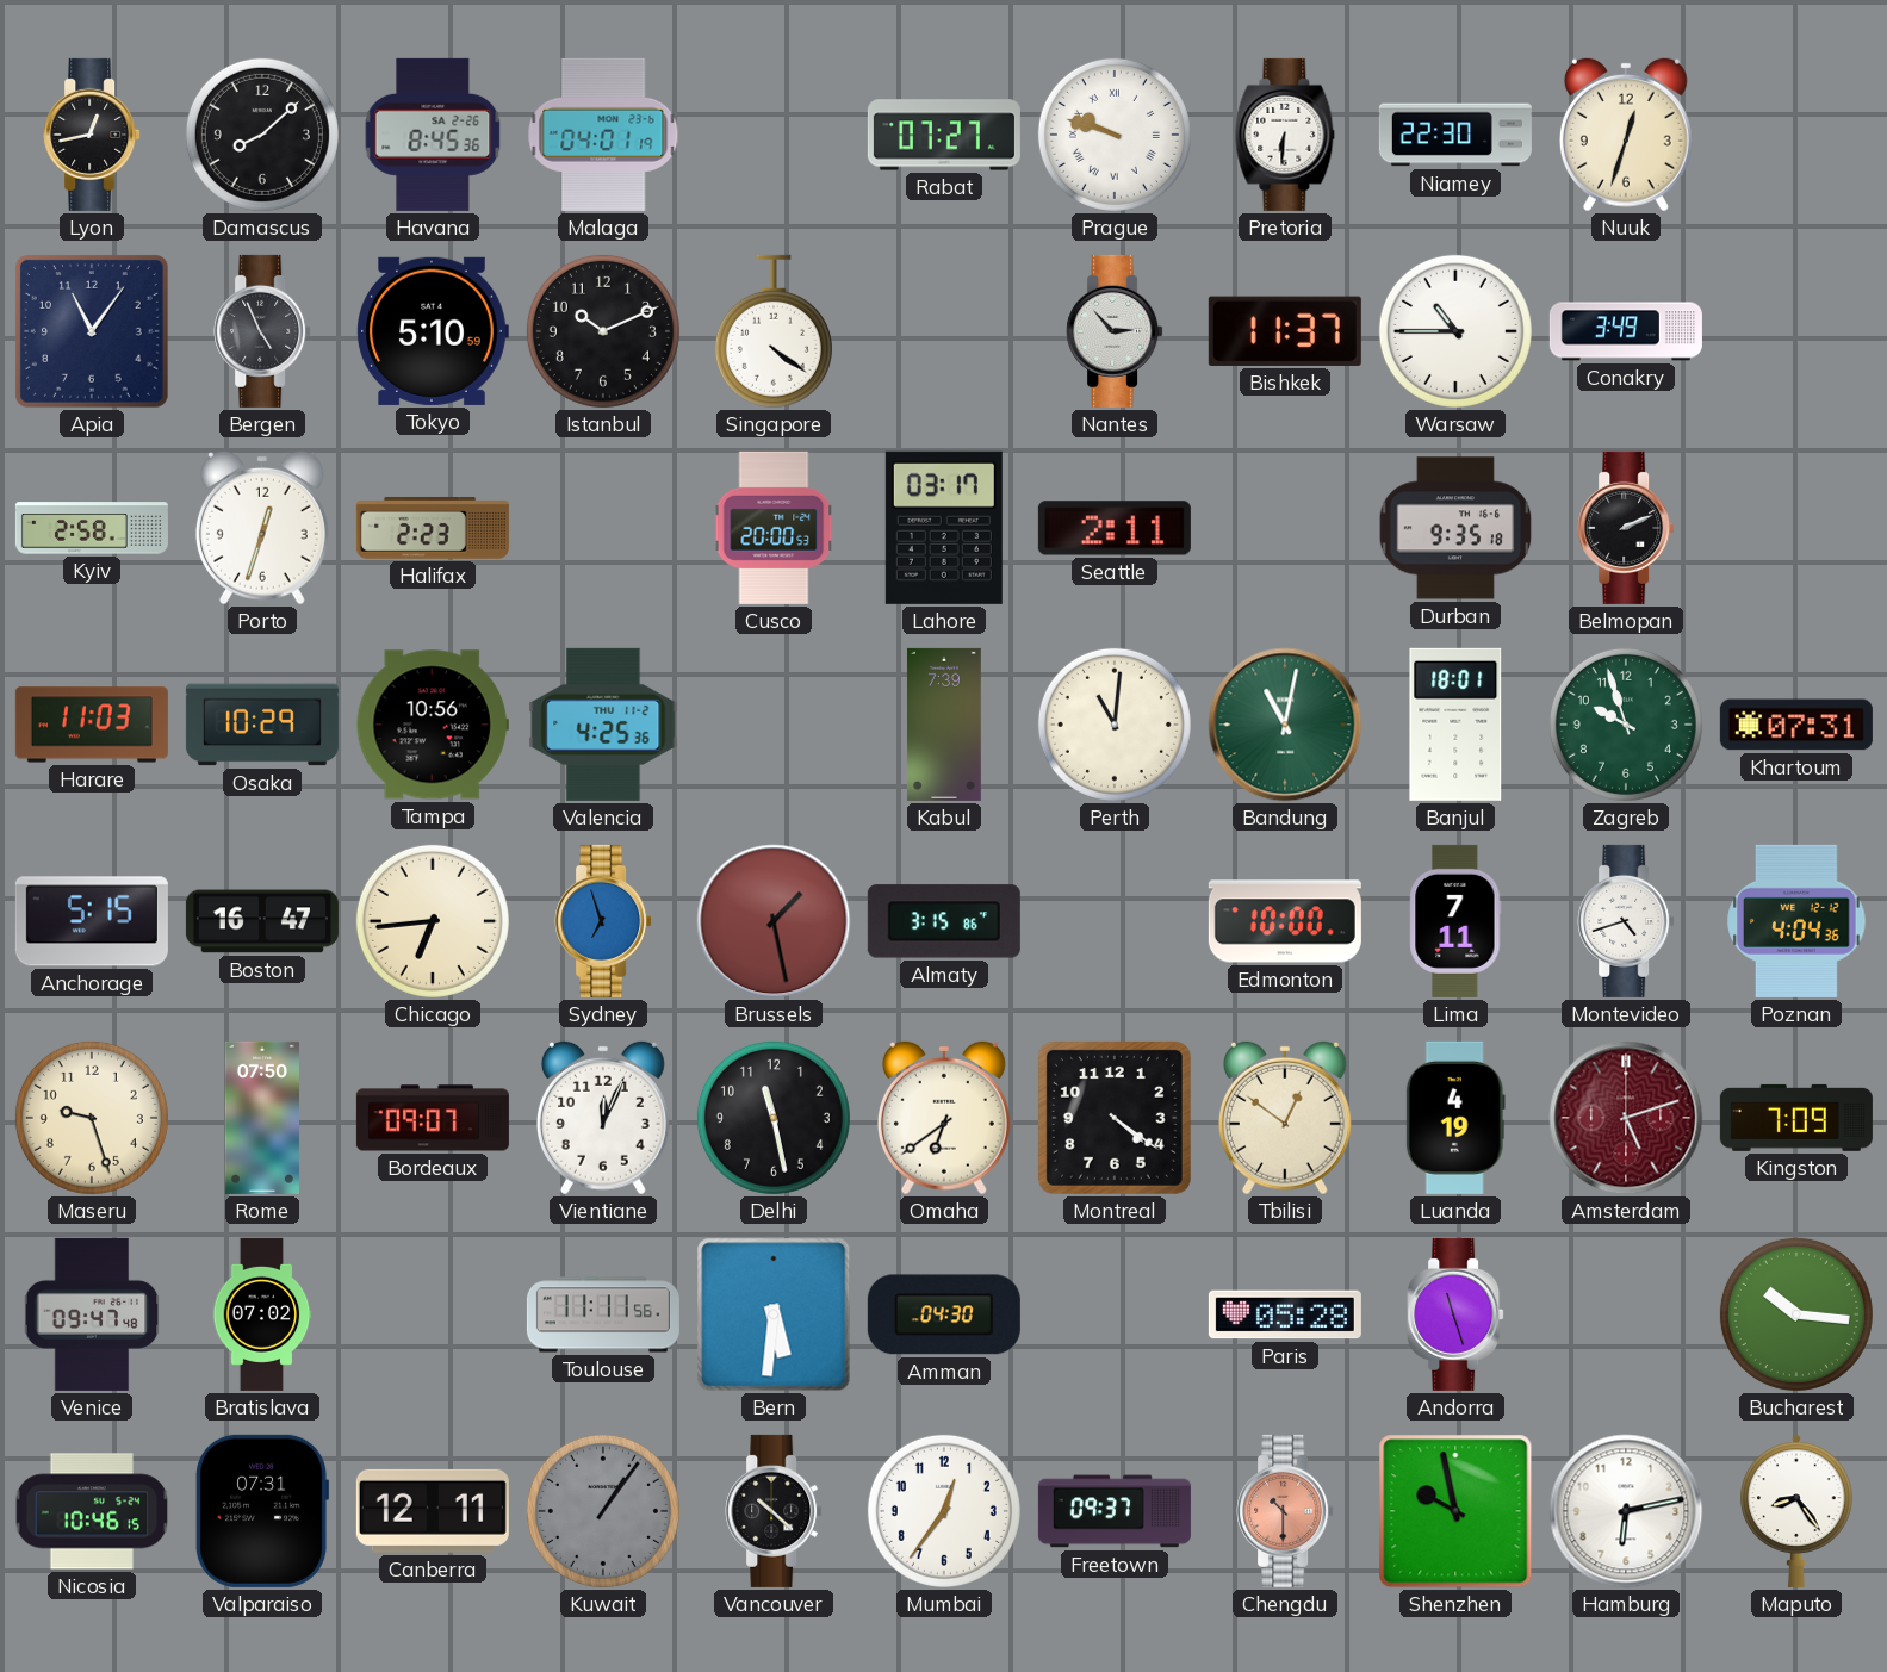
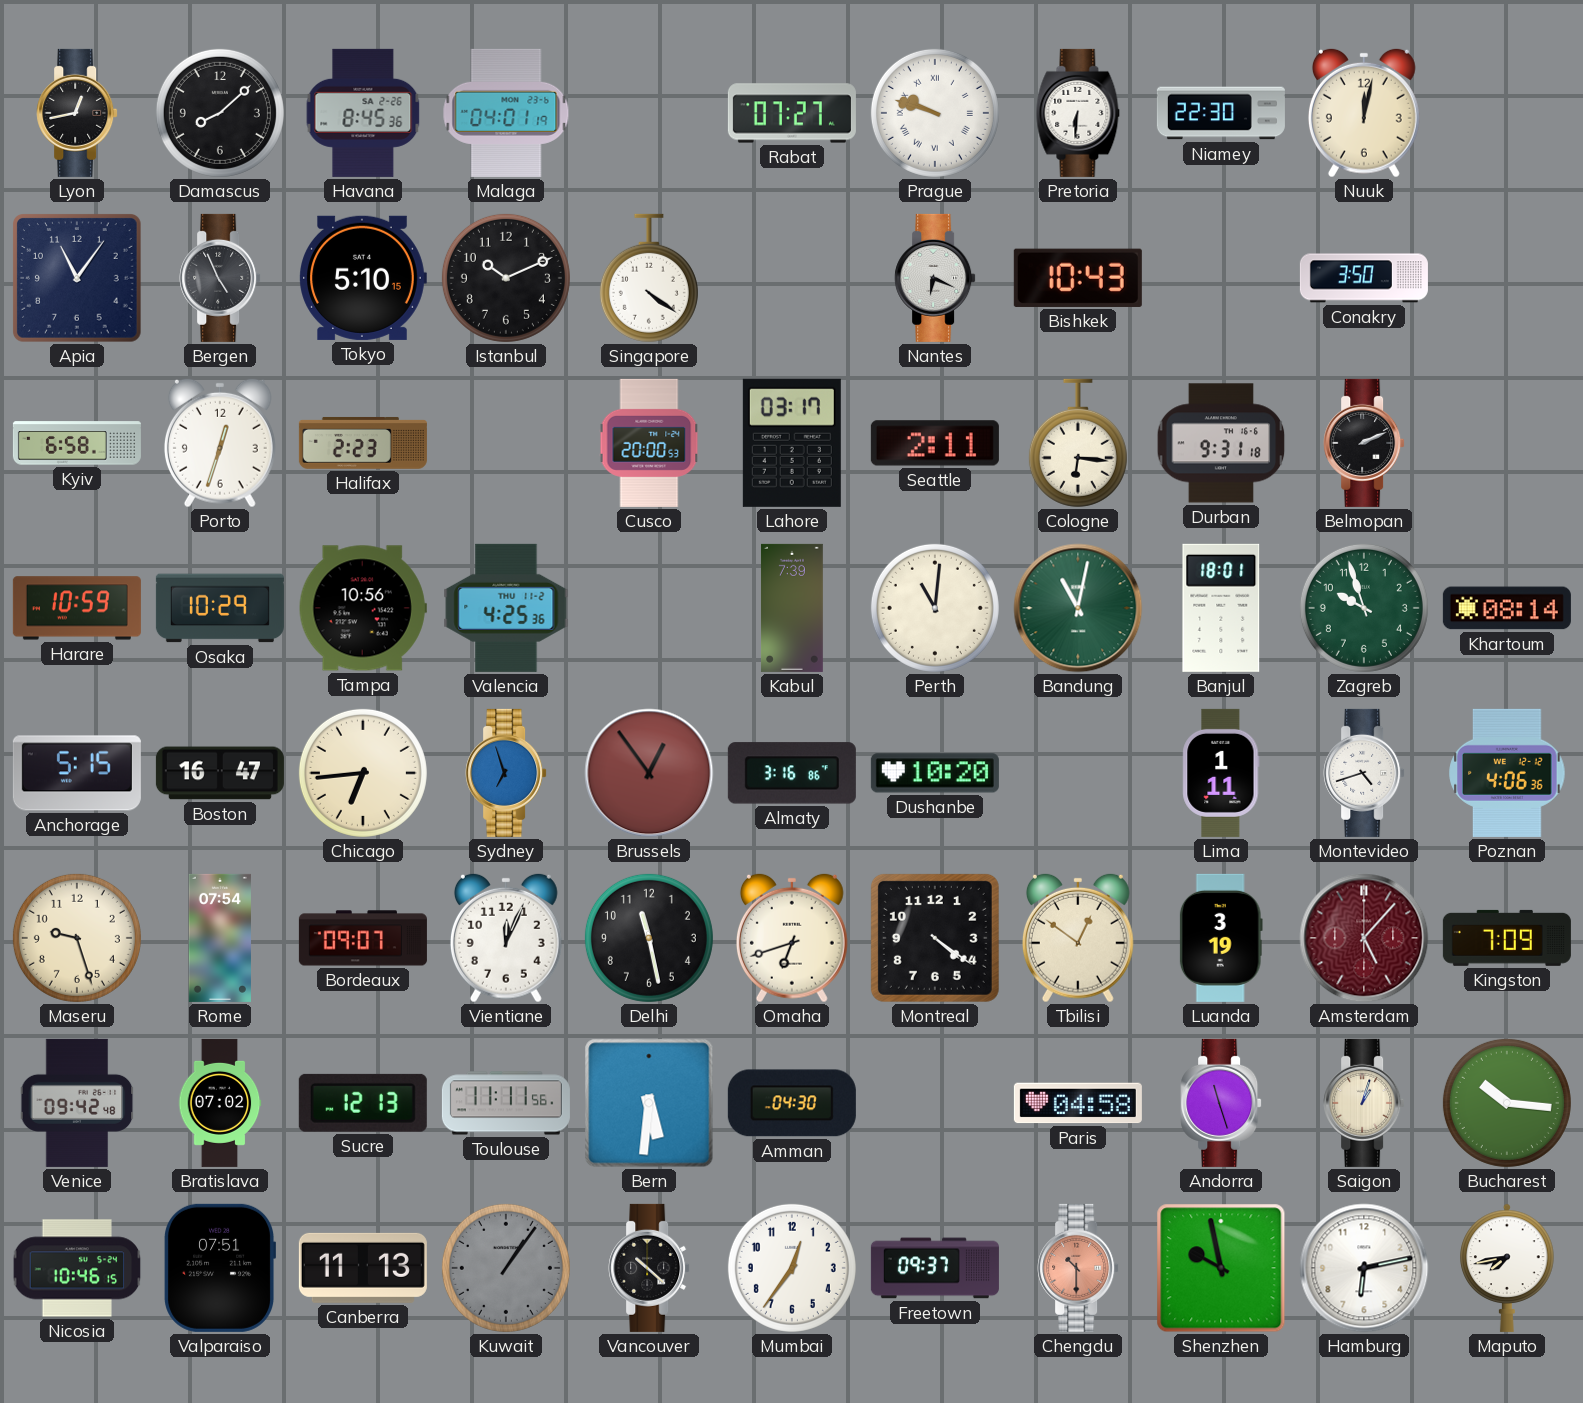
Nuuk: 12:33 -> 12:02 (1364, 113)
Tokyo: 5:10:59 -> 5:10:15 (363, 278)
Nantes: 2:53 -> 6:19 (935, 278)
Bishkek: 11:37 -> 10:43 (1078, 278)
Warsaw: 10:45 -> none (1455, 331)
Conakry: 3:49 -> 3:50 (1364, 278)
Kyiv: 2:58 -> 6:58 (77, 443)
Cologne: none -> 6:16 (1078, 443)
Durban: 9:35 -> 9:31 (1221, 443)
Harare: 11:03 -> 10:59 (77, 608)
Khartoum: 07:31 -> 08:14 (1507, 608)
Brussels: 1:28 -> 12:54 (649, 773)
Almaty: 3:15 -> 3:16 (792, 773)
Dushanbe: none -> 10:20 (935, 773)
Edmonton: 10:00 -> none (1285, 921)
Lima: 7:11 -> 1:11 (1221, 773)
Poznan: 4:04 -> 4:06 (1507, 773)
Rome: 07:50 -> 07:54 (220, 938)
Omaha: 6:39 -> 6:42 (792, 938)
Luanda: 4:19 -> 3:19 (1221, 938)
Amsterdam: 5:12 -> 5:07 (1364, 938)
Venice: 09:47 -> 09:42 (77, 1103)
Sucre: none -> 12:13 (363, 1103)
Paris: 05:28 -> 04:58 (1078, 1103)
Saigon: none -> 1:03 (1364, 1103)
Valparaiso: 07:31 -> 07:51 (219, 1268)
Canberra: 12:11 -> 11:13 (363, 1268)
Maputo: 8:24 -> 7:43 (1507, 1268)
